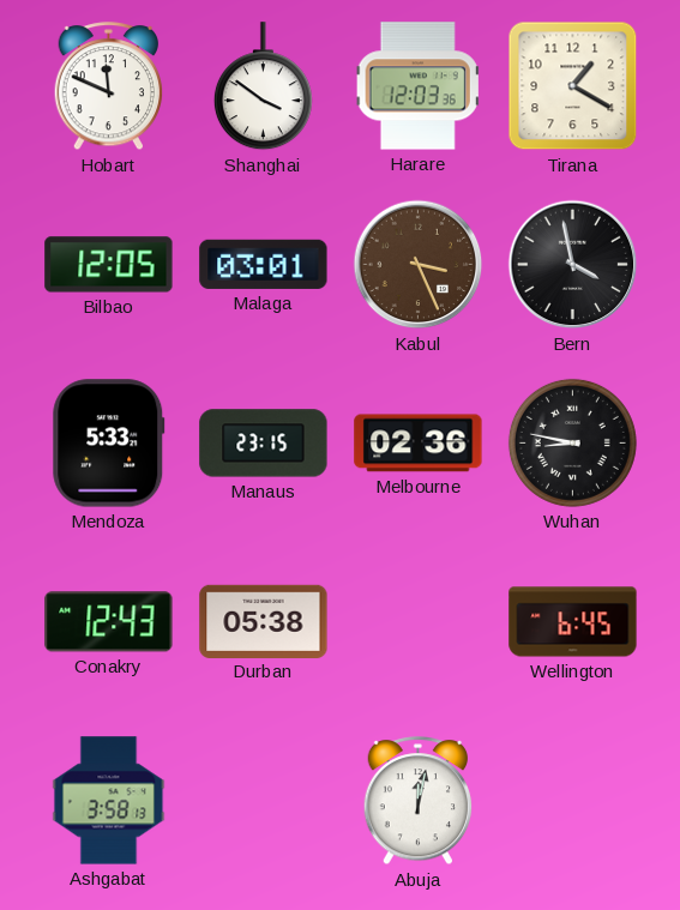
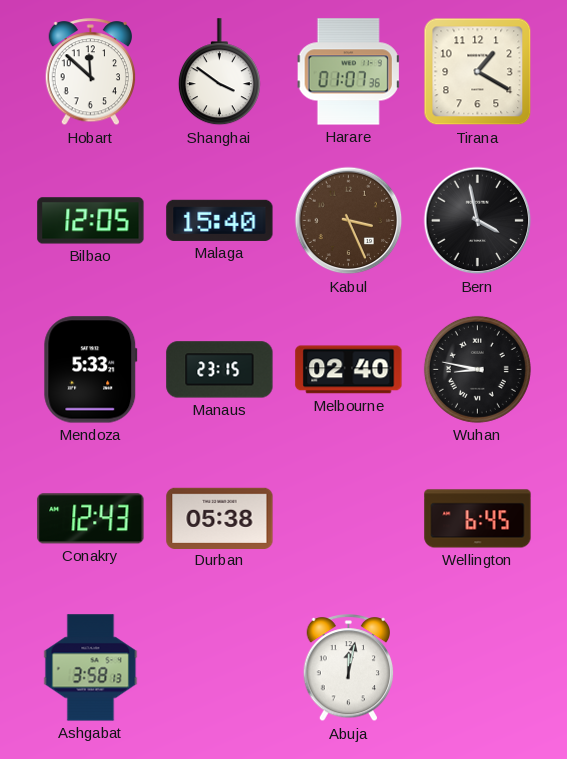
Hobart: 11:49 -> 11:52 (91, 72)
Harare: 12:03 -> 01:07 (348, 72)
Malaga: 03:01 -> 15:40 (220, 220)
Melbourne: 02:36 -> 02:40 (349, 370)
